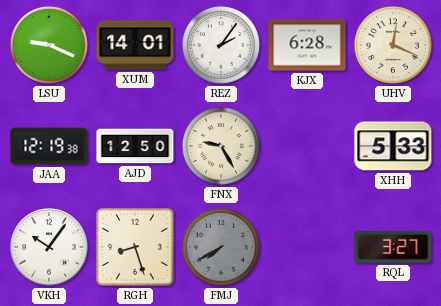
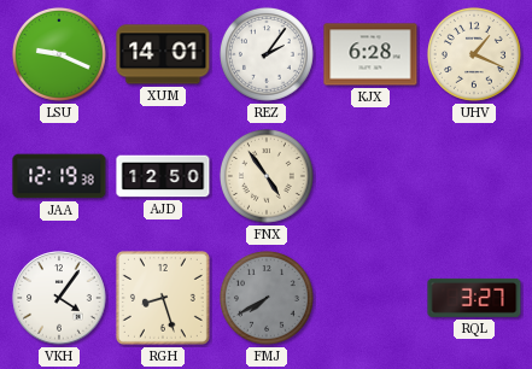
UHV: 12:19 -> 1:19 (474, 54)
FNX: 9:25 -> 4:54 (267, 176)
XHH: 5:33 -> none (393, 146)
VKH: 10:06 -> 4:06 (59, 298)
